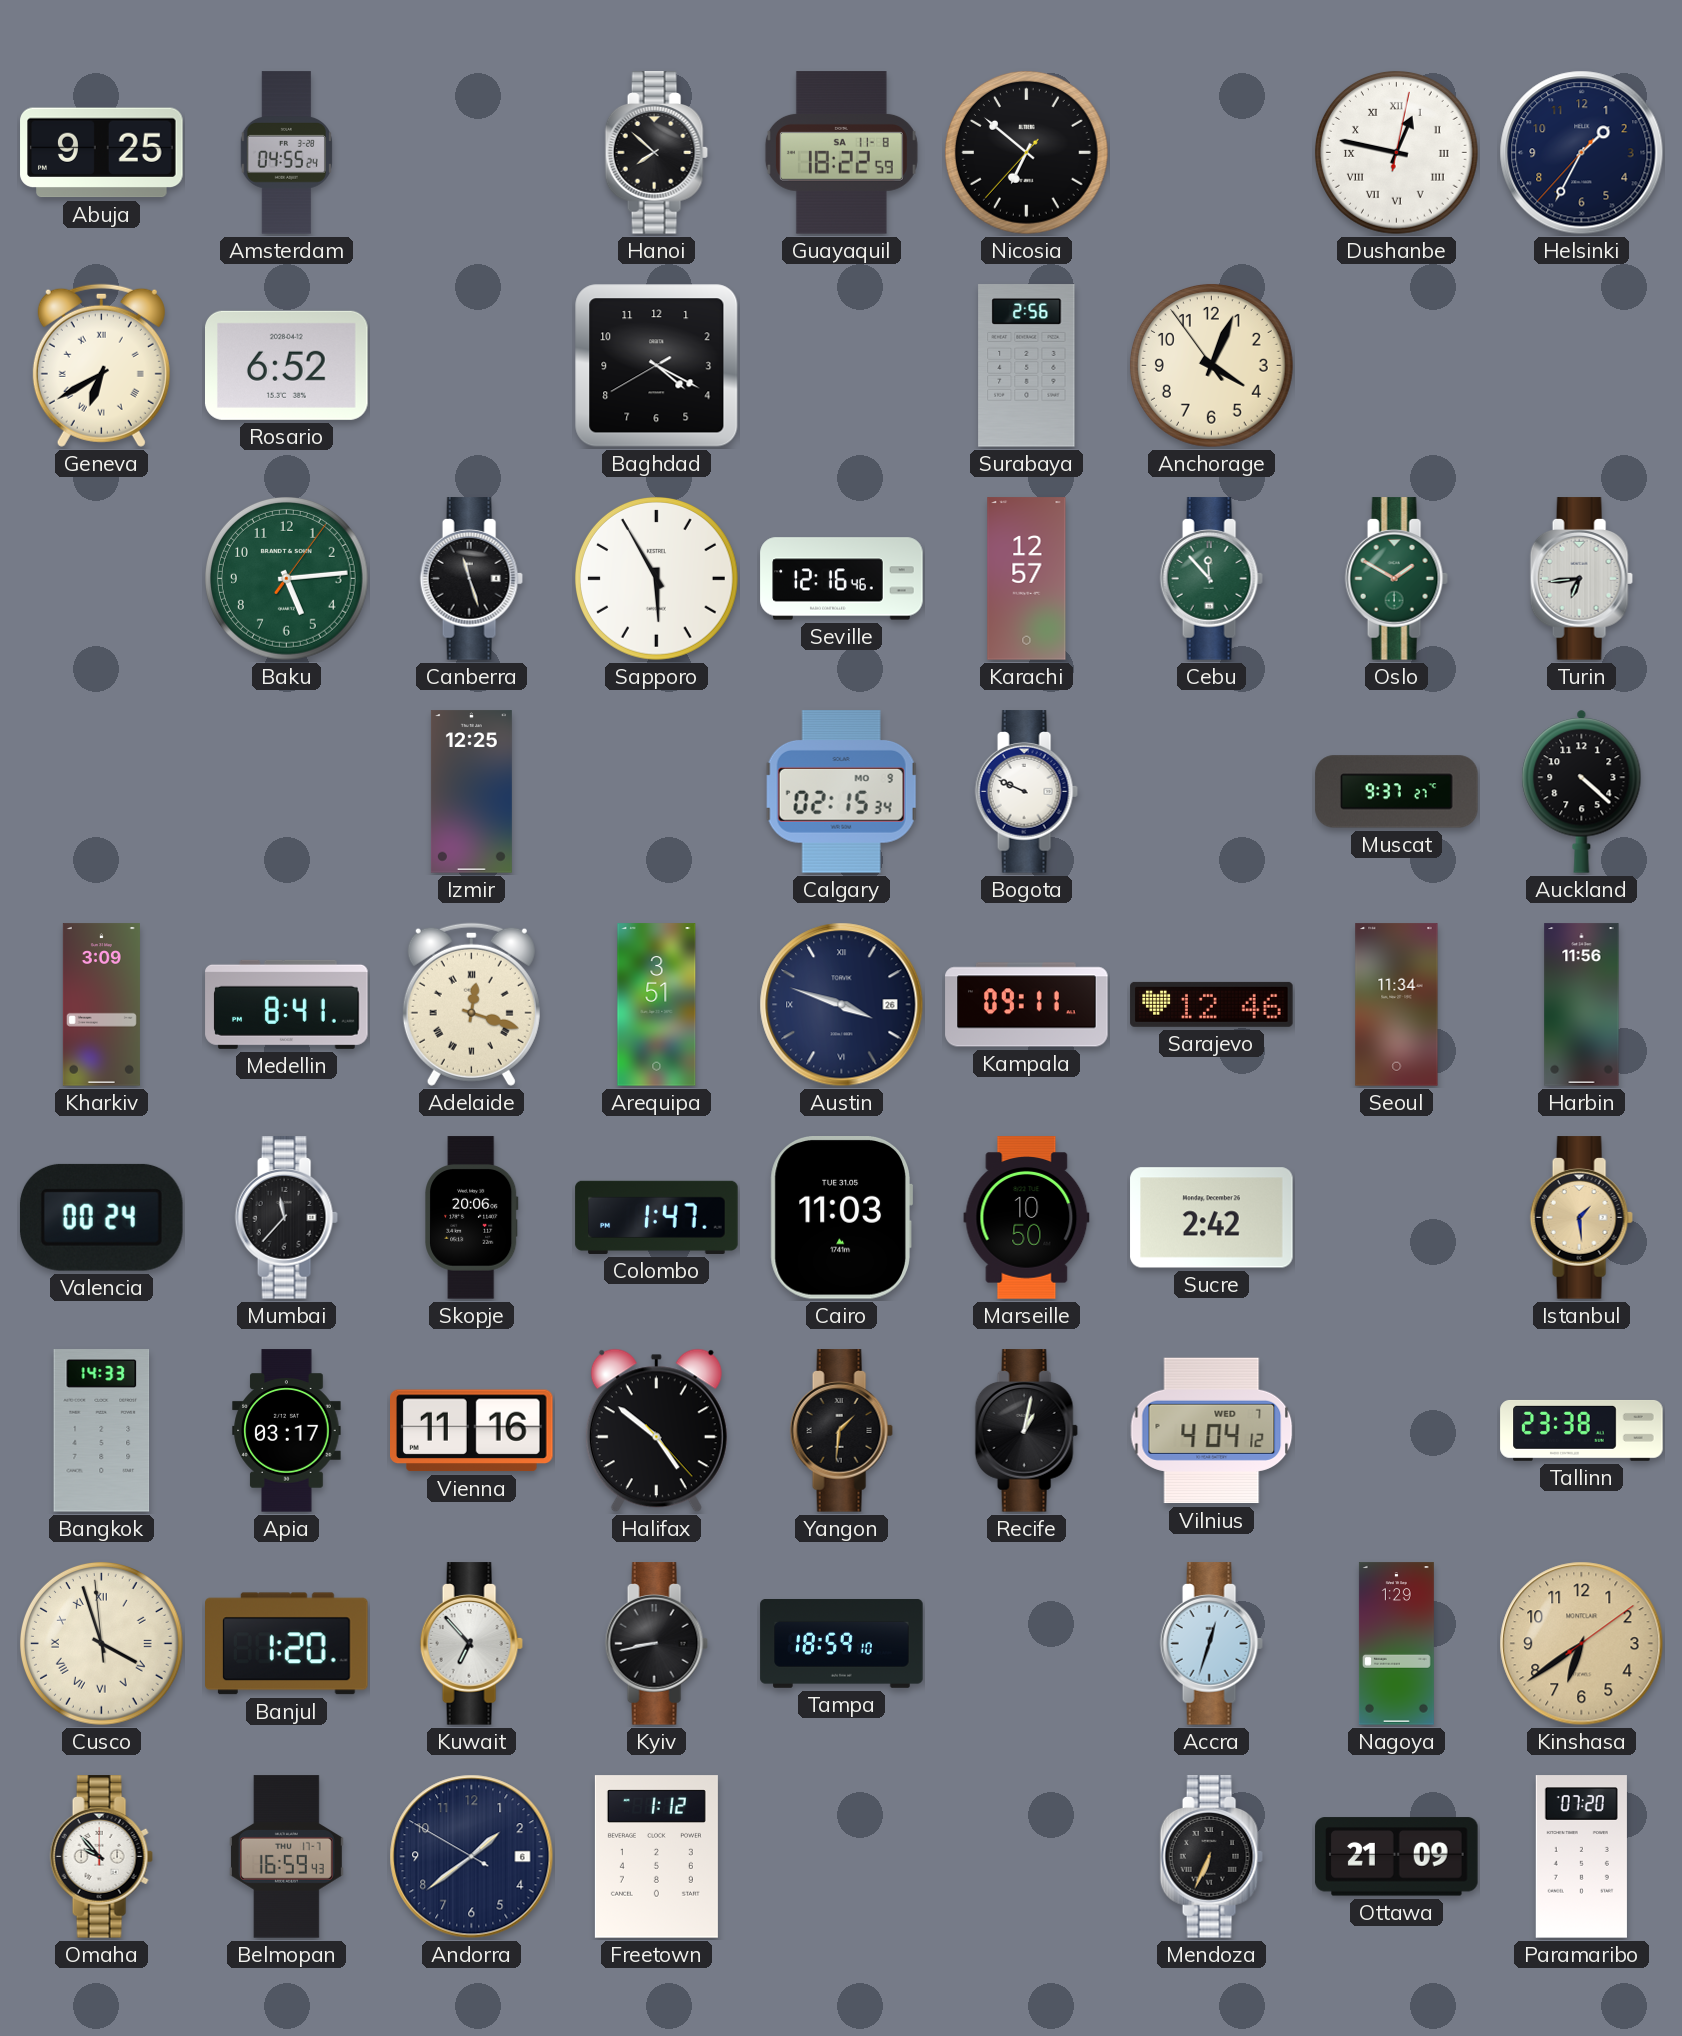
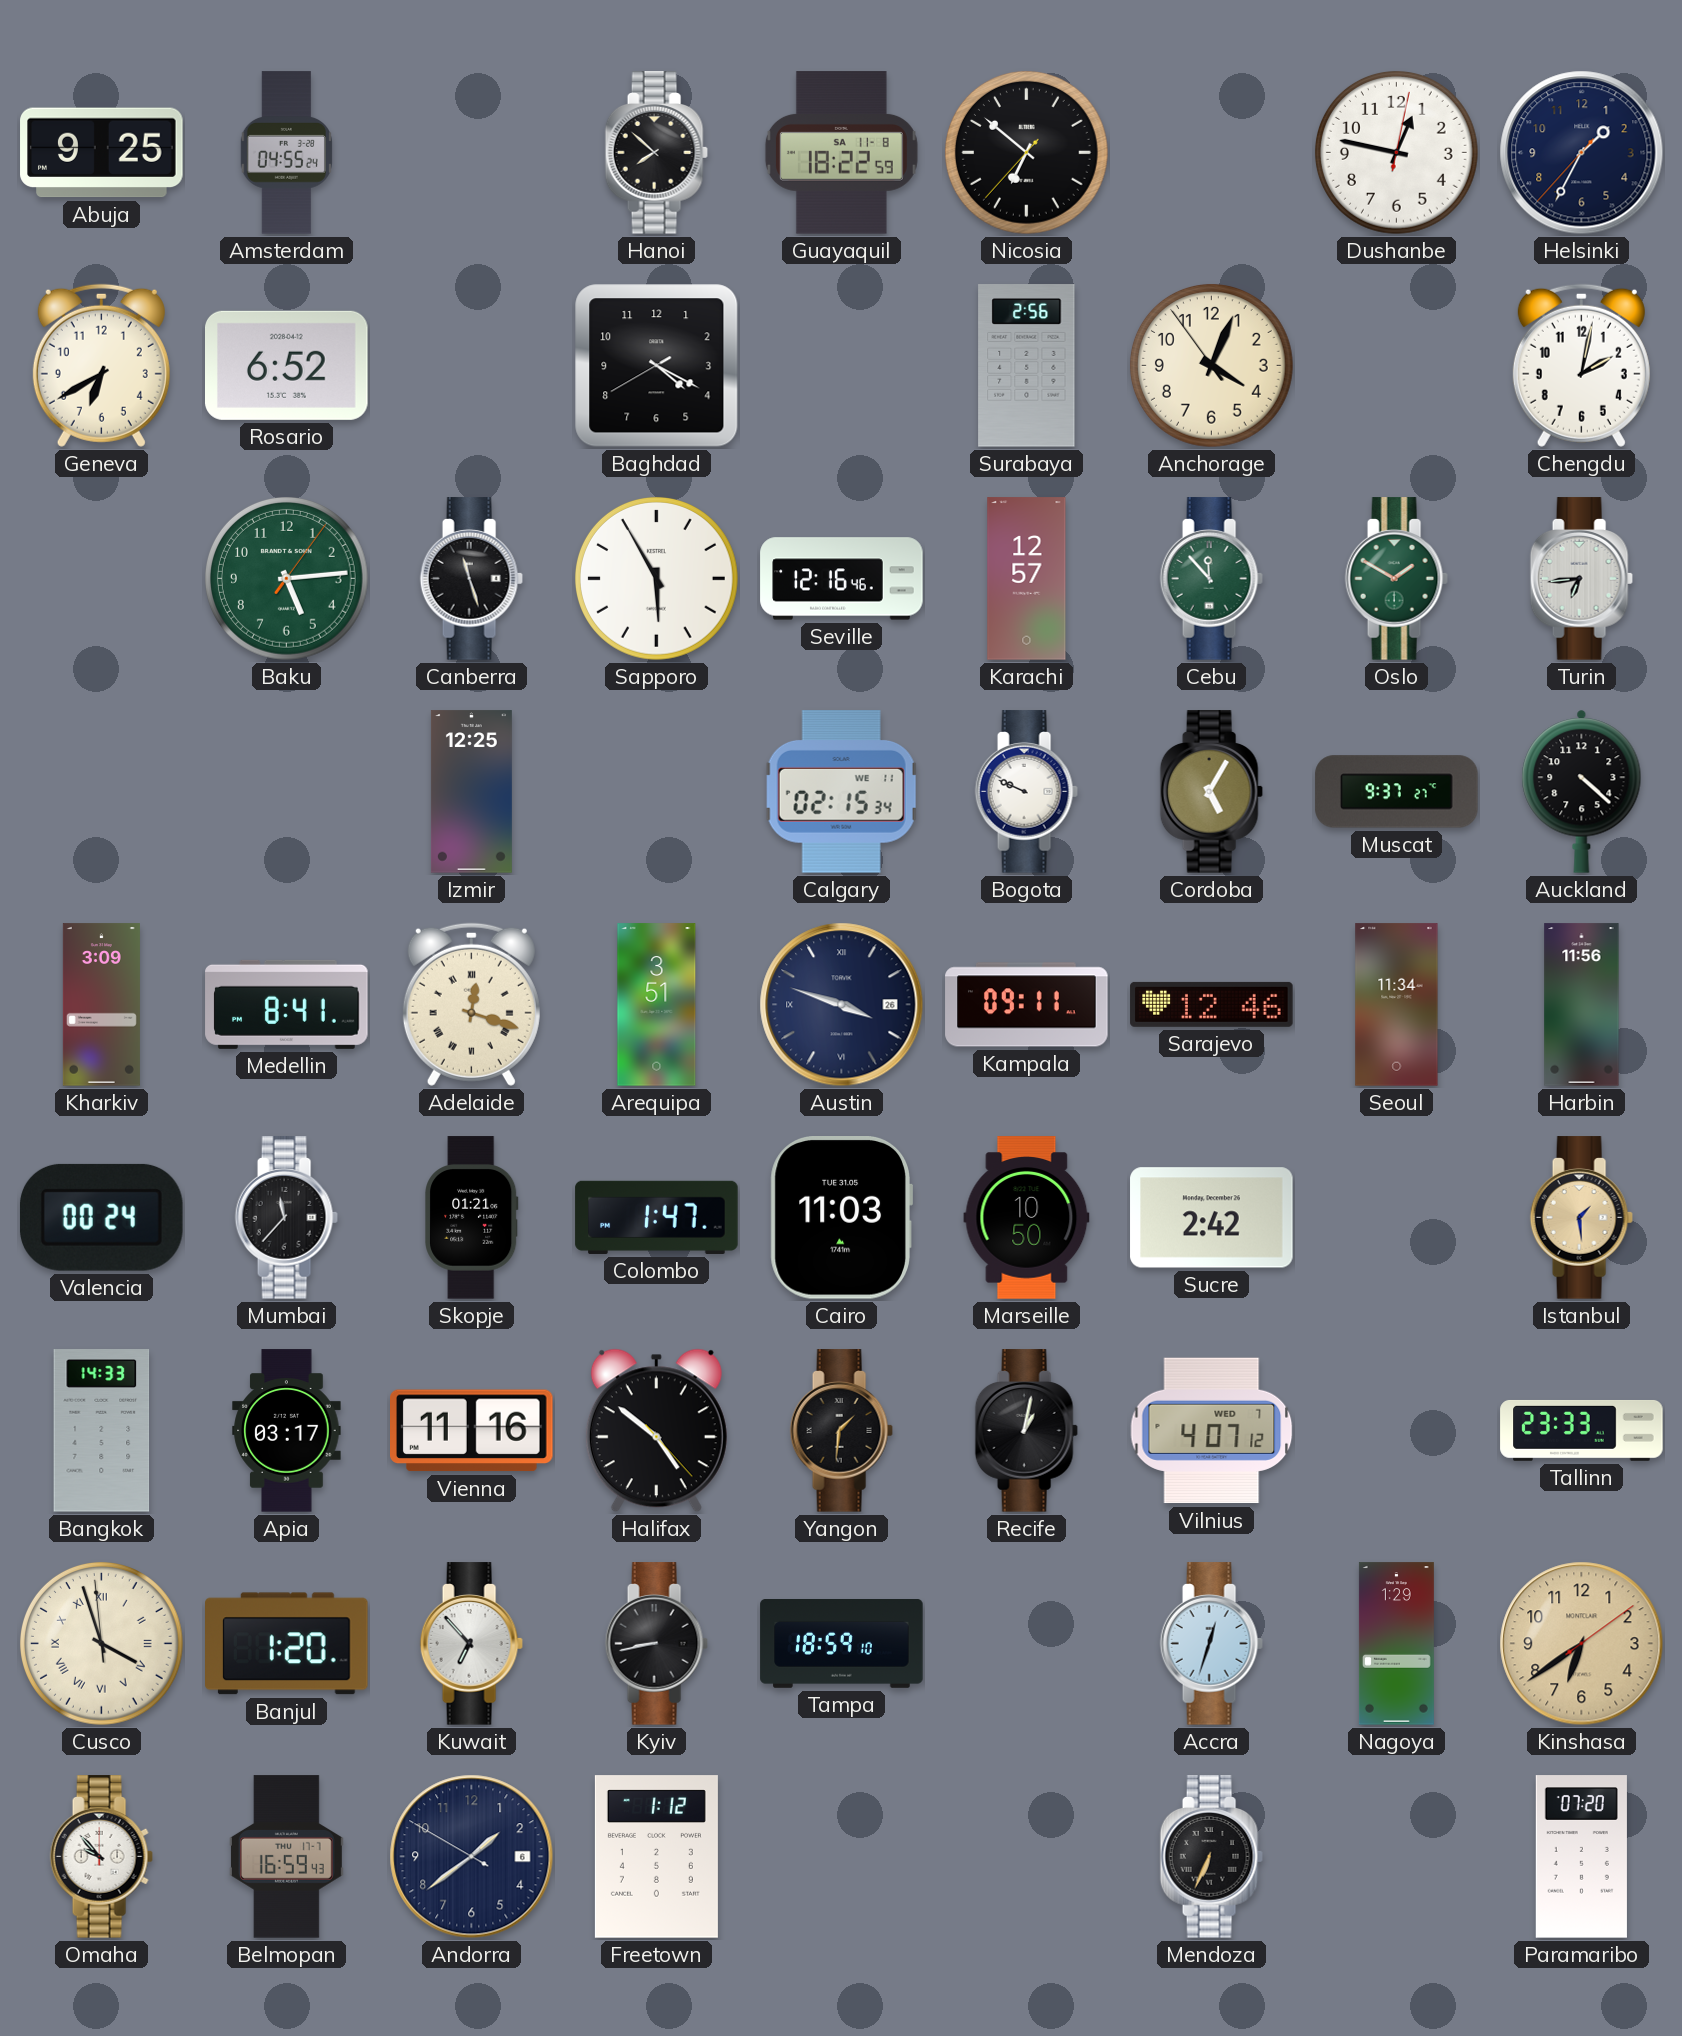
Dushanbe numerals: Roman -> Arabic (1396, 152)
Geneva numerals: Roman -> Arabic (101, 365)
Chengdu: none -> 2:02 (1581, 365)
Calgary date: MO 9 -> WE 11 (841, 792)
Cordoba: none -> 5:05 (1211, 792)
Skopje: 20:06 -> 01:21 (472, 1218)
Vilnius: 4:04 -> 4:07 (1212, 1431)
Tallinn: 23:38 -> 23:33 (1582, 1430)
Ottawa: 21:09 -> none (1397, 1857)
